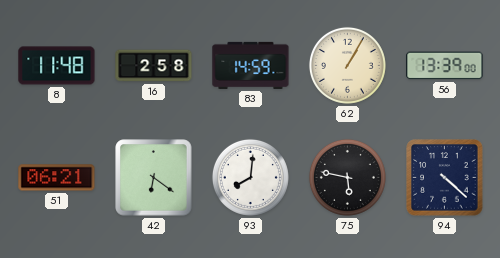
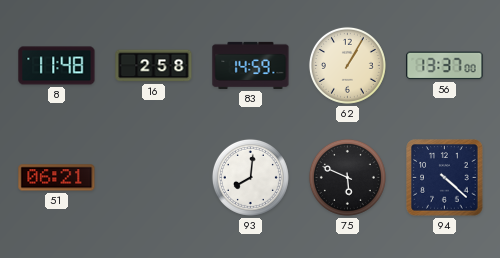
56: 13:39 -> 13:37 (445, 66)
42: 6:21 -> none (154, 178)
75: 5:47 -> 5:49 (347, 177)
